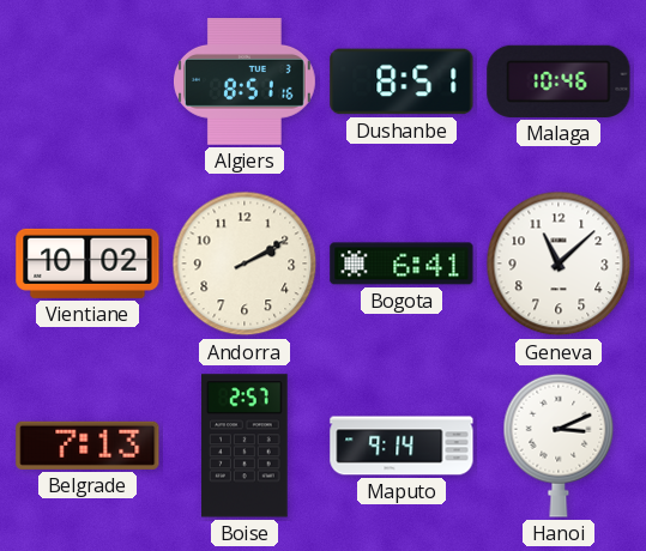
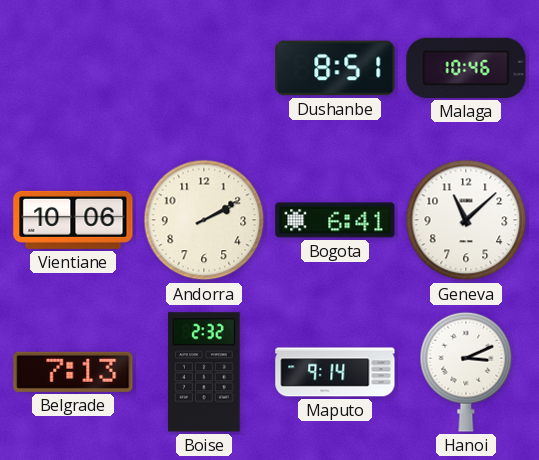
Algiers: 8:51 -> none (246, 83)
Vientiane: 10:02 -> 10:06 (73, 220)
Boise: 2:57 -> 2:32 (204, 372)
